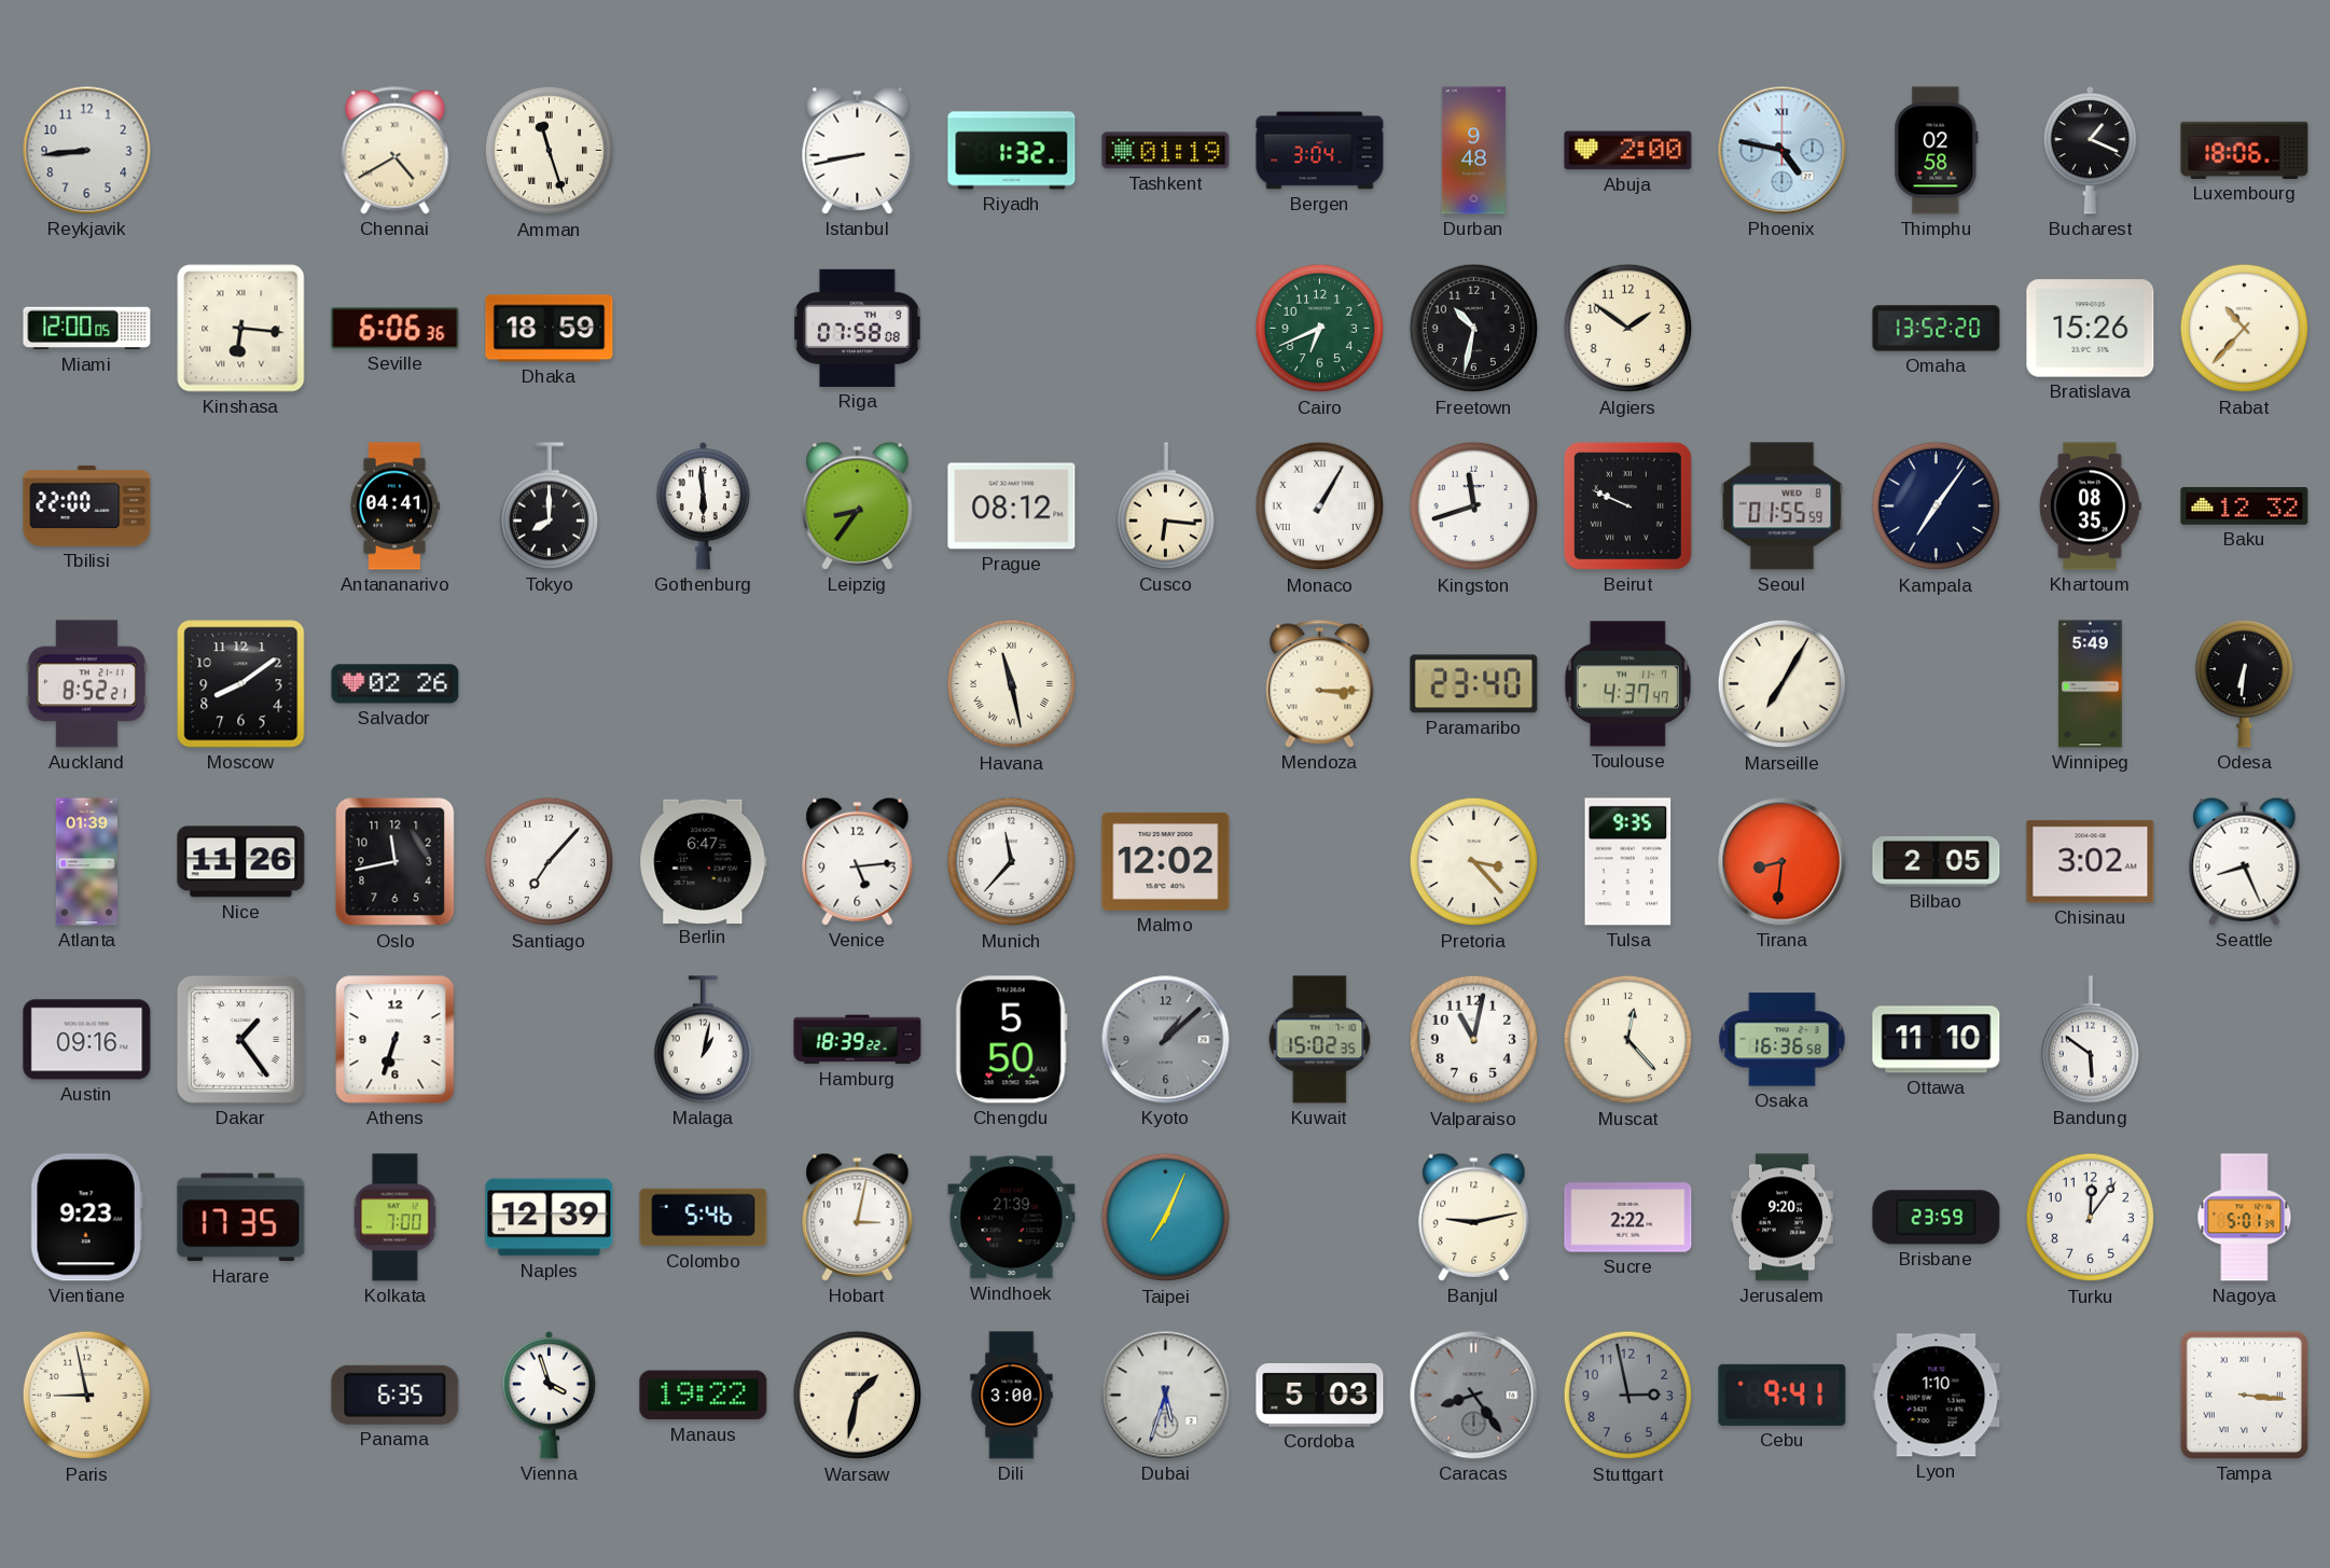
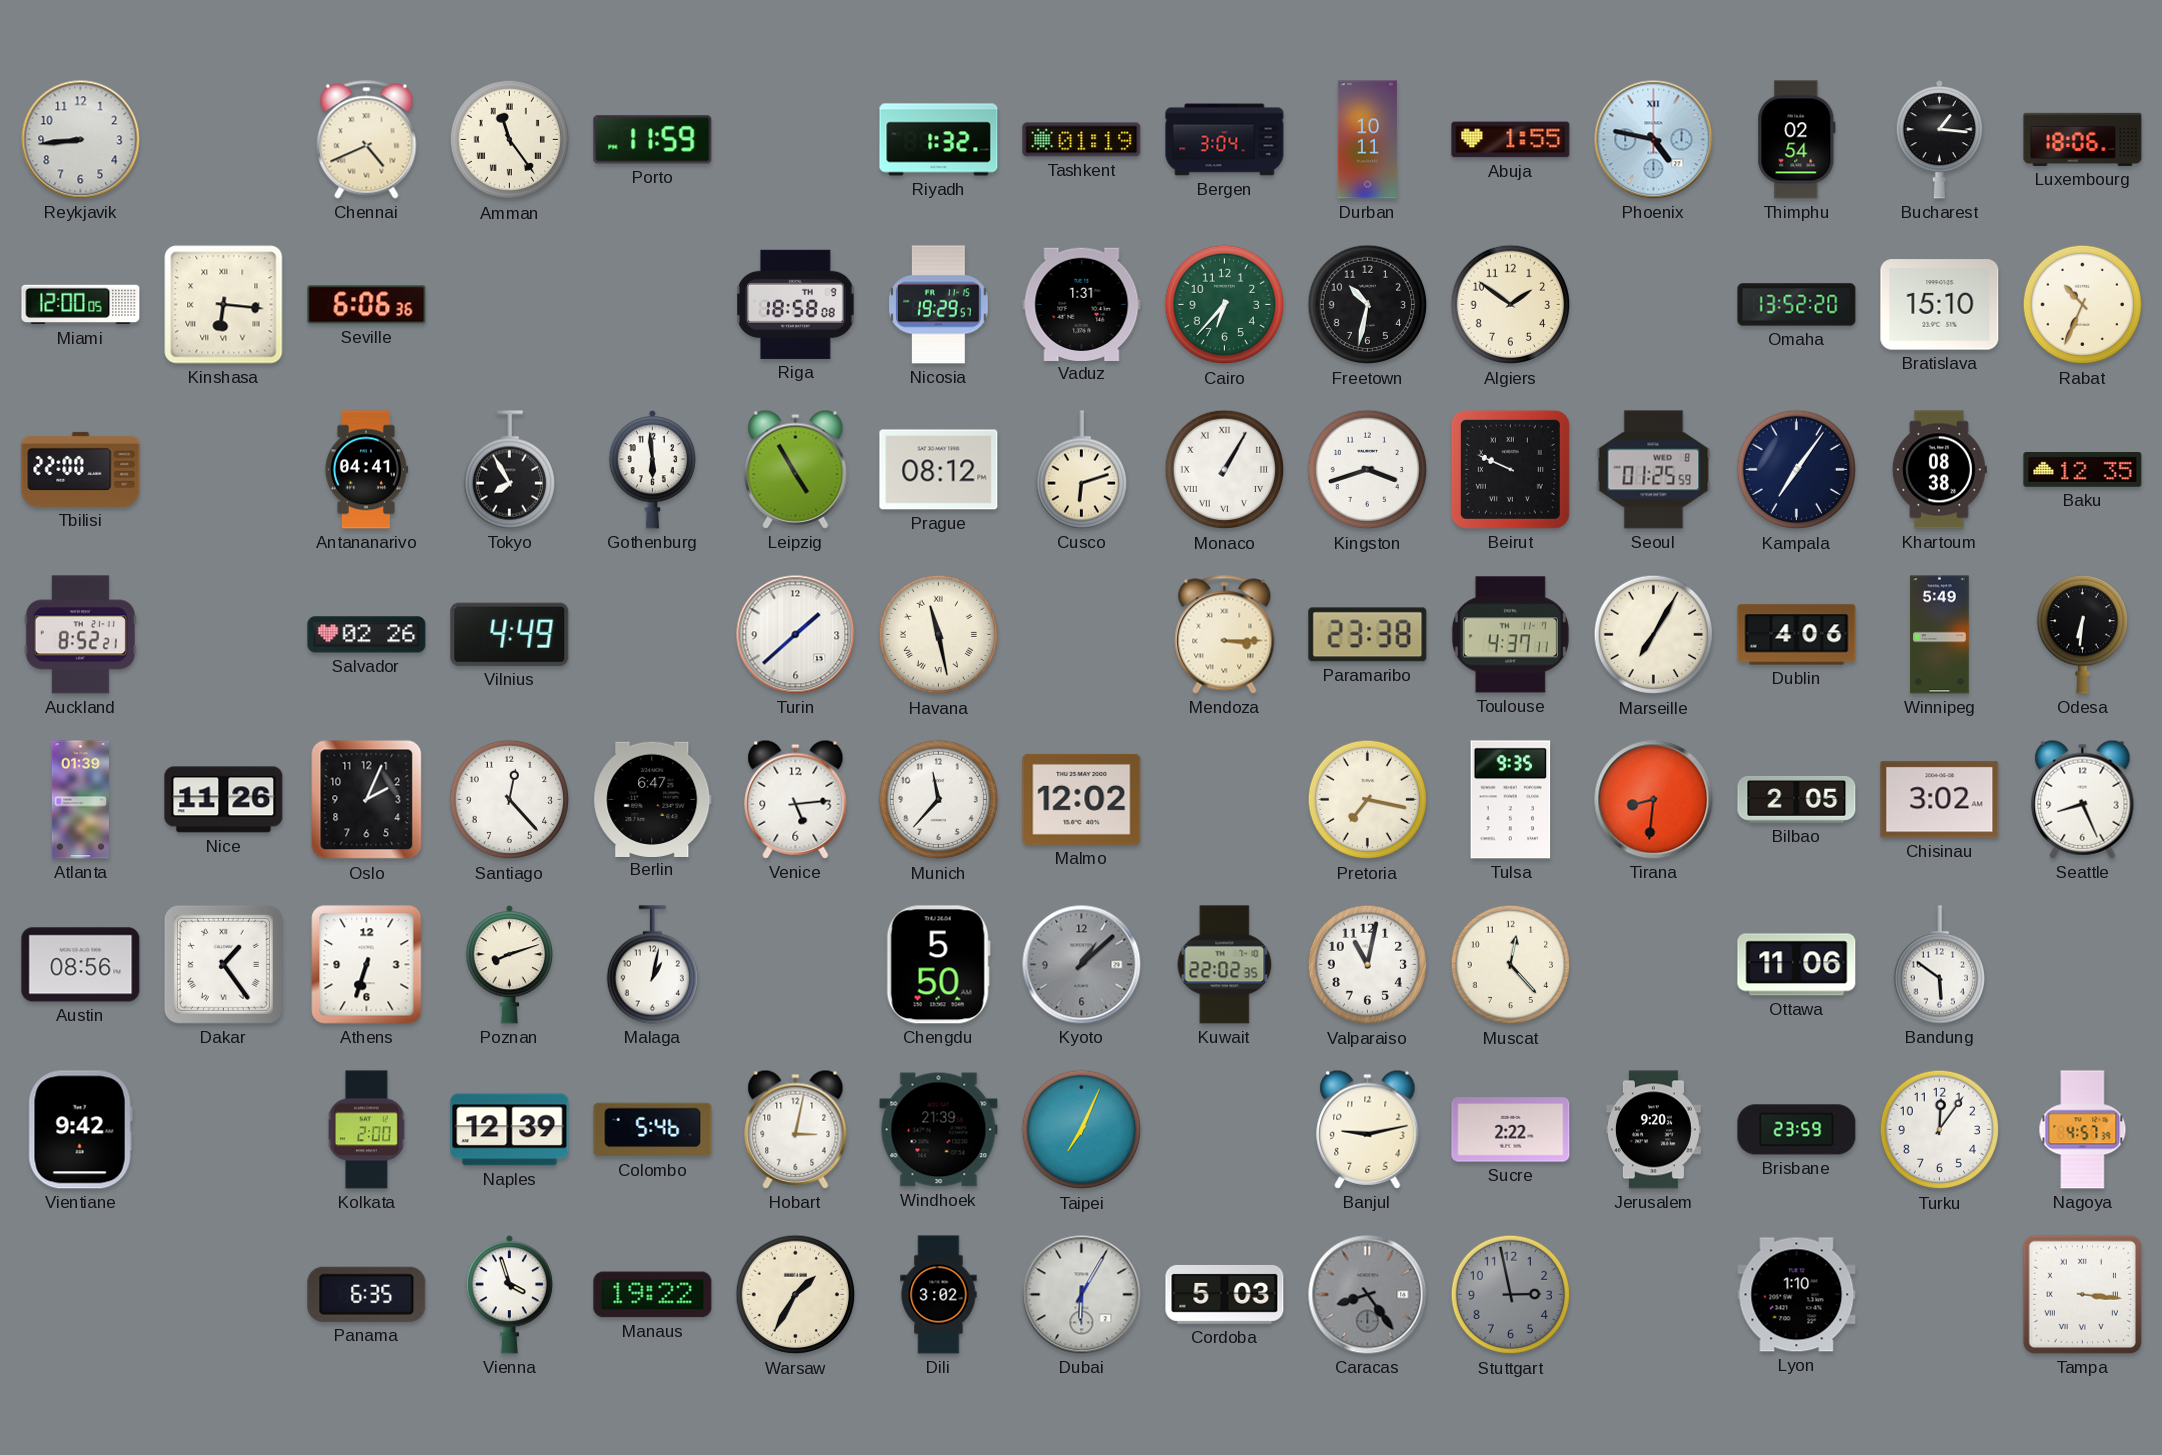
Chennai: 4:40 -> 4:41 (367, 140)
Amman: 11:27 -> 11:24 (510, 140)
Porto: none -> 11:59 (653, 140)
Istanbul: 8:43 -> none (858, 150)
Durban: 9:48 -> 10:11 (1367, 140)
Abuja: 2:00 -> 1:55 (1511, 140)
Thimphu: 02:58 -> 02:54 (1797, 140)
Bucharest: 1:19 -> 1:16 (1939, 140)
Dhaka: 18:59 -> none (550, 329)
Riga: 07:58 -> 18:58 (796, 304)
Nicosia: none -> 19:29 (939, 305)
Vaduz: none -> 1:31 (1082, 304)
Cairo: 6:41 -> 6:37 (1225, 305)
Bratislava: 15:26 -> 15:10 (1940, 305)
Rabat: 10:37 -> 10:34 (2083, 305)
Tokyo: 8:00 -> 7:55 (509, 470)
Leipzig: 8:36 -> 4:55 (796, 469)
Cusco: 6:16 -> 6:12 (1081, 470)
Kingston: 11:42 -> 3:42 (1368, 470)
Seoul: 01:55 -> 01:25 (1654, 470)
Khartoum: 08:35 -> 08:38 (1939, 470)
Baku: 12:32 -> 12:35 (2083, 470)
Moscow: 8:09 -> none (241, 684)
Vilnius: none -> 4:49 (510, 634)
Turin: none -> 1:38 (796, 635)
Paramaribo: 23:40 -> 23:38 (1368, 635)
Toulouse: 4:37:47 -> 4:37:11 (1510, 635)
Dublin: none -> 4:06 (1797, 635)
Oslo: 11:43 -> 2:04 (367, 800)
Santiago: 7:07 -> 12:23 (510, 800)
Pretoria: 3:23 -> 7:17 (1368, 800)
Austin: 09:16 -> 08:56 (81, 965)
Poznan: none -> 8:12 (509, 965)
Hamburg: 18:39 -> none (858, 1040)
Kuwait: 15:02 -> 22:02 (1225, 965)
Osaka: 16:36 -> none (1783, 1040)
Ottawa: 11:10 -> 11:06 (1797, 965)
Vientiane: 9:23 -> 9:42 (80, 1130)
Harare: 17:35 -> none (241, 1218)
Kolkata: 7:00 -> 2:00 (366, 1130)
Nagoya: 5:01 -> 4:57 (2083, 1130)
Paris: 8:58 -> none (87, 1396)
Warsaw: 1:32 -> 1:35 (796, 1295)
Dili: 3:00 -> 3:02 (939, 1295)
Dubai: 5:33 -> 6:05 (1082, 1295)
Cebu: 9:41 -> none (1783, 1394)
